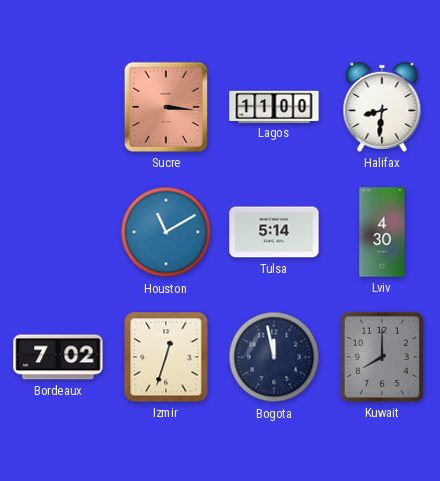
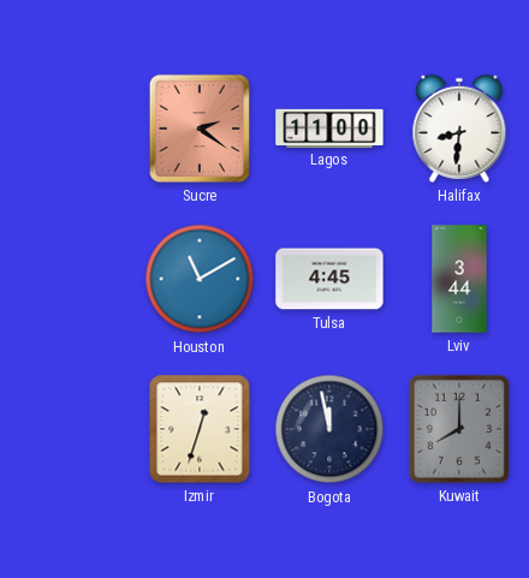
Sucre: 3:16 -> 2:21 (200, 129)
Tulsa: 5:14 -> 4:45 (329, 279)
Lviv: 4:30 -> 3:44 (459, 279)
Bordeaux: 7:02 -> none (58, 357)
